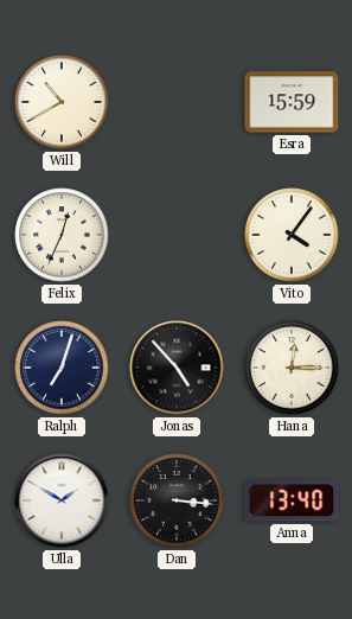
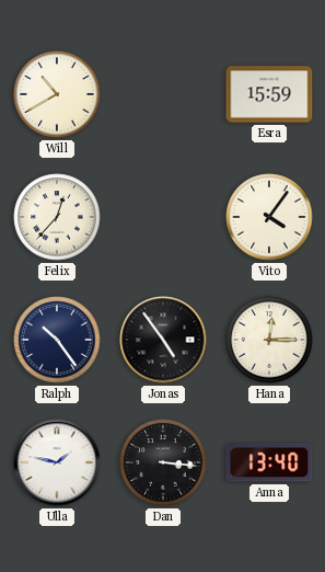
Felix: 12:34 -> 12:37 (57, 217)
Ralph: 7:03 -> 10:24 (57, 340)
Jonas: 4:53 -> 4:54 (163, 340)
Ulla: 1:50 -> 1:47 (57, 462)
